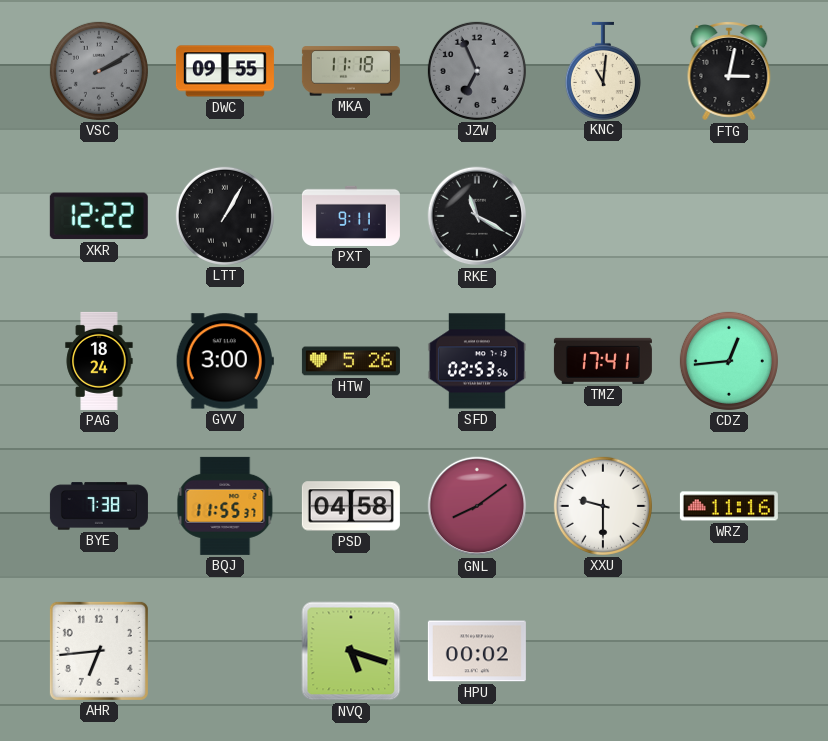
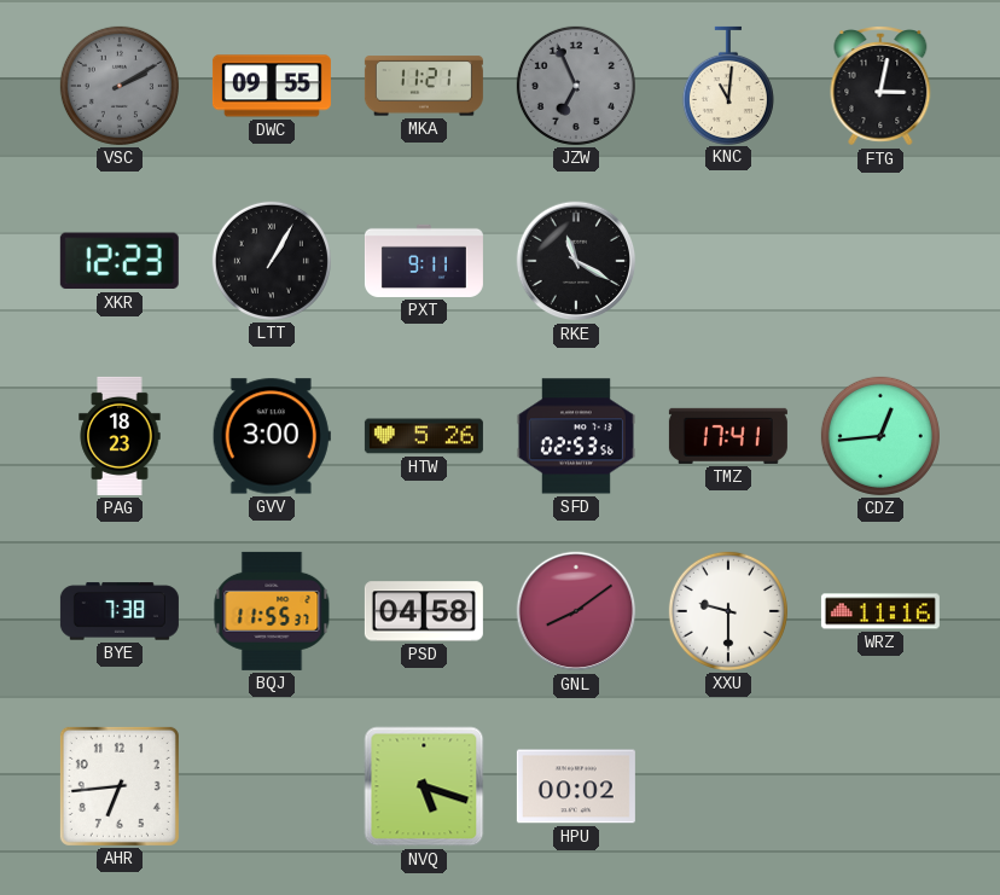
MKA: 11:18 -> 11:21 (424, 86)
XKR: 12:22 -> 12:23 (120, 261)
PAG: 18:24 -> 18:23 (120, 436)
